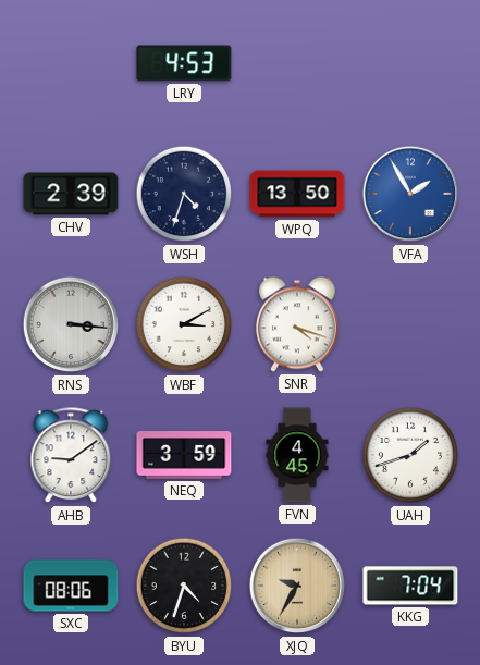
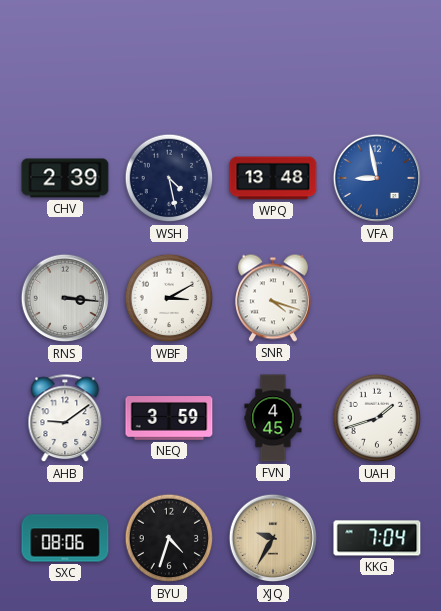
LRY: 4:53 -> none (184, 63)
WSH: 4:33 -> 4:28 (169, 178)
WPQ: 13:50 -> 13:48 (273, 178)
VFA: 1:55 -> 8:58 (377, 178)
